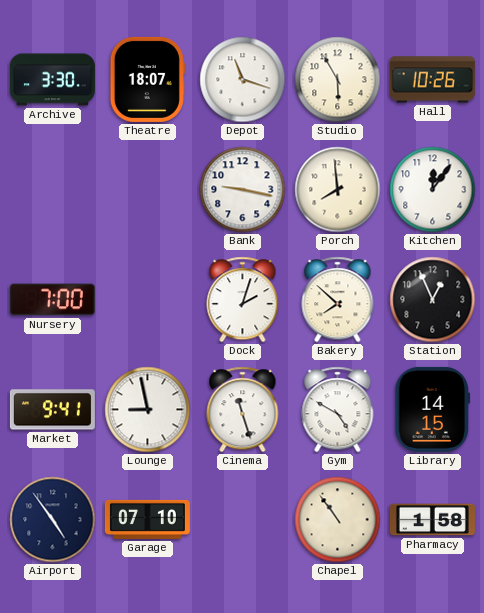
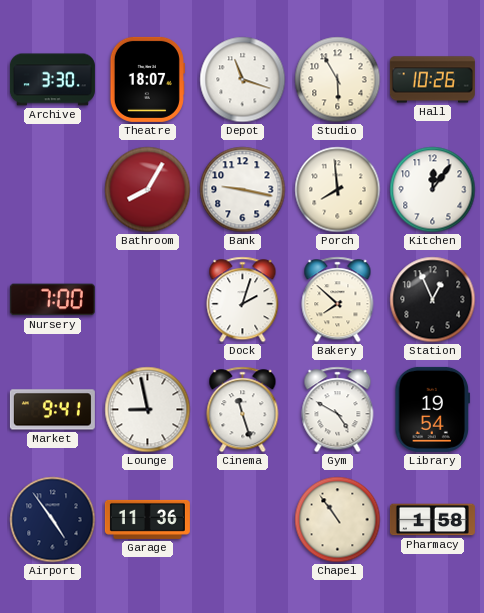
Bathroom: none -> 8:05 (148, 190)
Library: 14:15 -> 19:54 (433, 409)
Garage: 07:10 -> 11:36 (147, 519)
